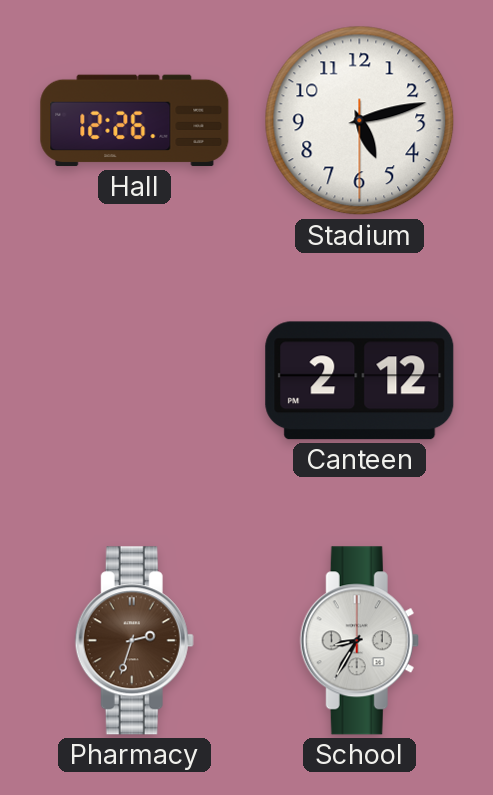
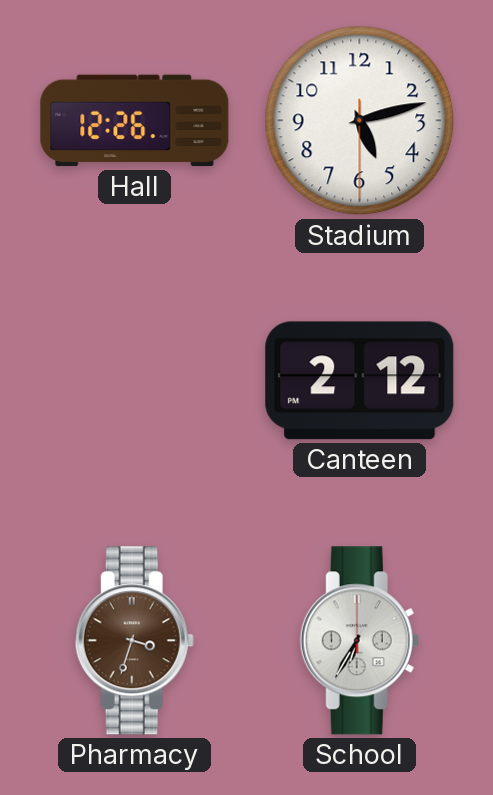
Pharmacy: 2:33 -> 3:33 (134, 641)
School: 8:35 -> 6:35 (359, 641)
